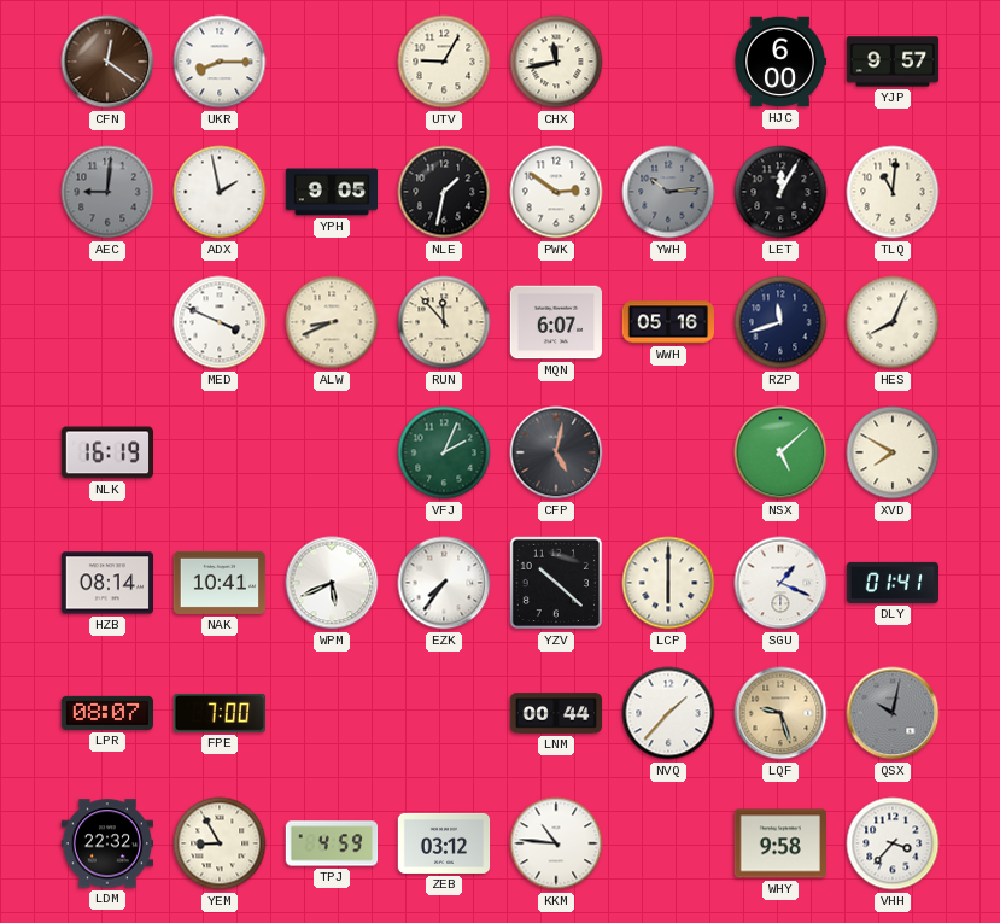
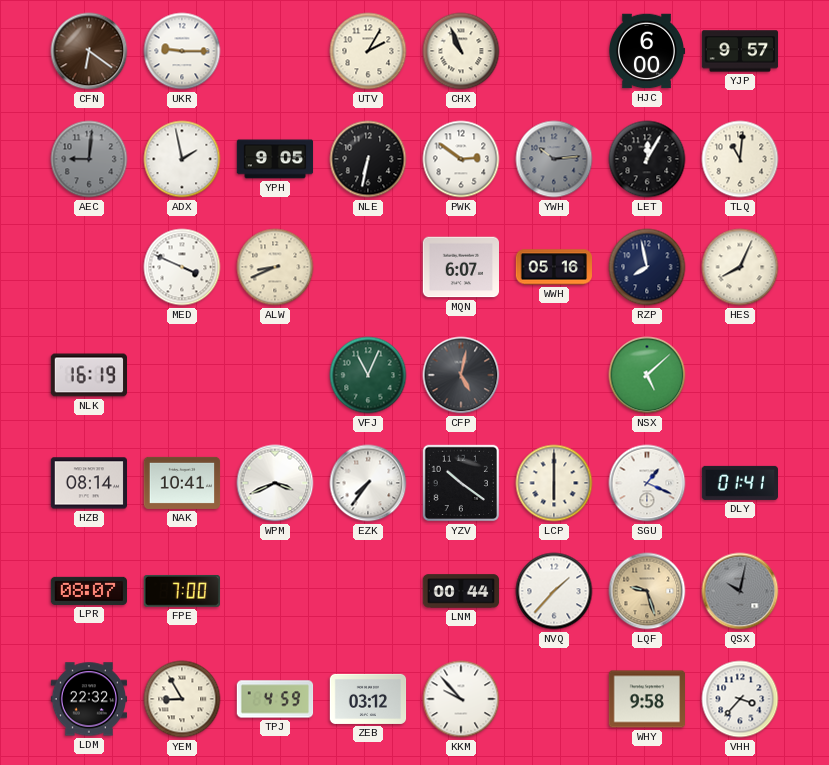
CFN: 12:21 -> 6:21 (89, 51)
UKR: 8:15 -> 9:15 (182, 51)
UTV: 9:05 -> 2:05 (368, 51)
CHX: 11:43 -> 10:56 (461, 51)
NLE: 1:32 -> 6:32 (368, 159)
RUN: 11:53 -> none (444, 322)
RZP: 11:42 -> 7:58 (647, 267)
VFJ: 2:04 -> 11:04 (368, 375)
XVD: 7:50 -> none (893, 452)
WPM: 5:41 -> 3:41 (275, 483)
YZV: 10:22 -> 10:21 (461, 483)
KKM: 10:46 -> 9:53 (461, 699)
